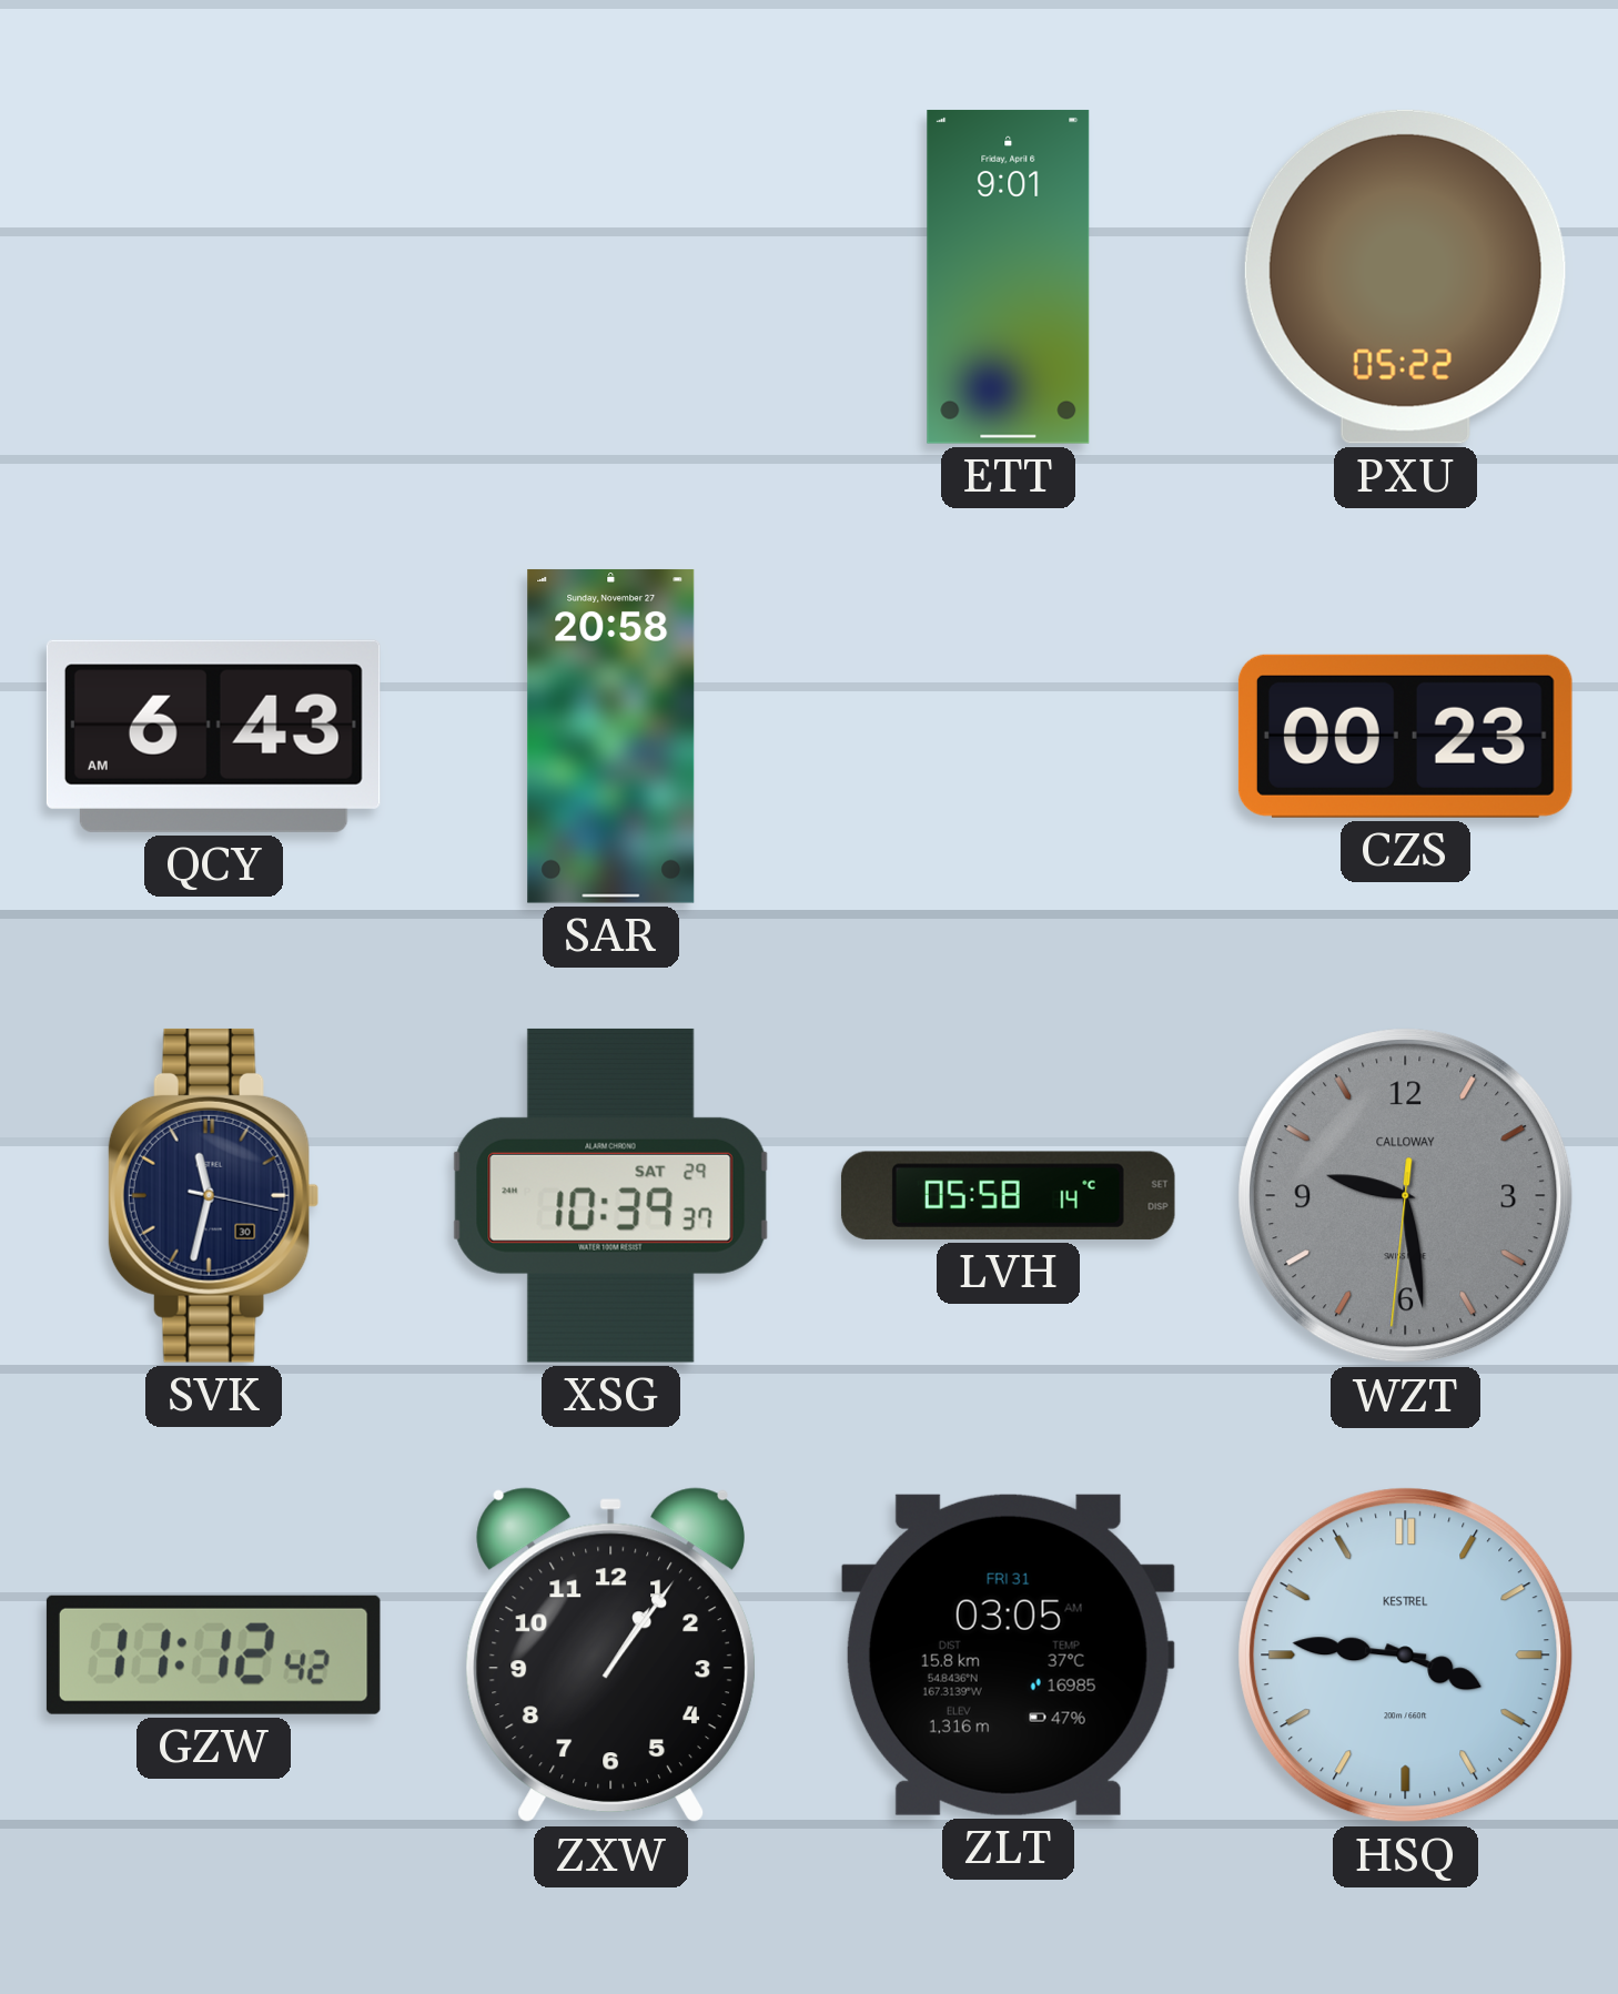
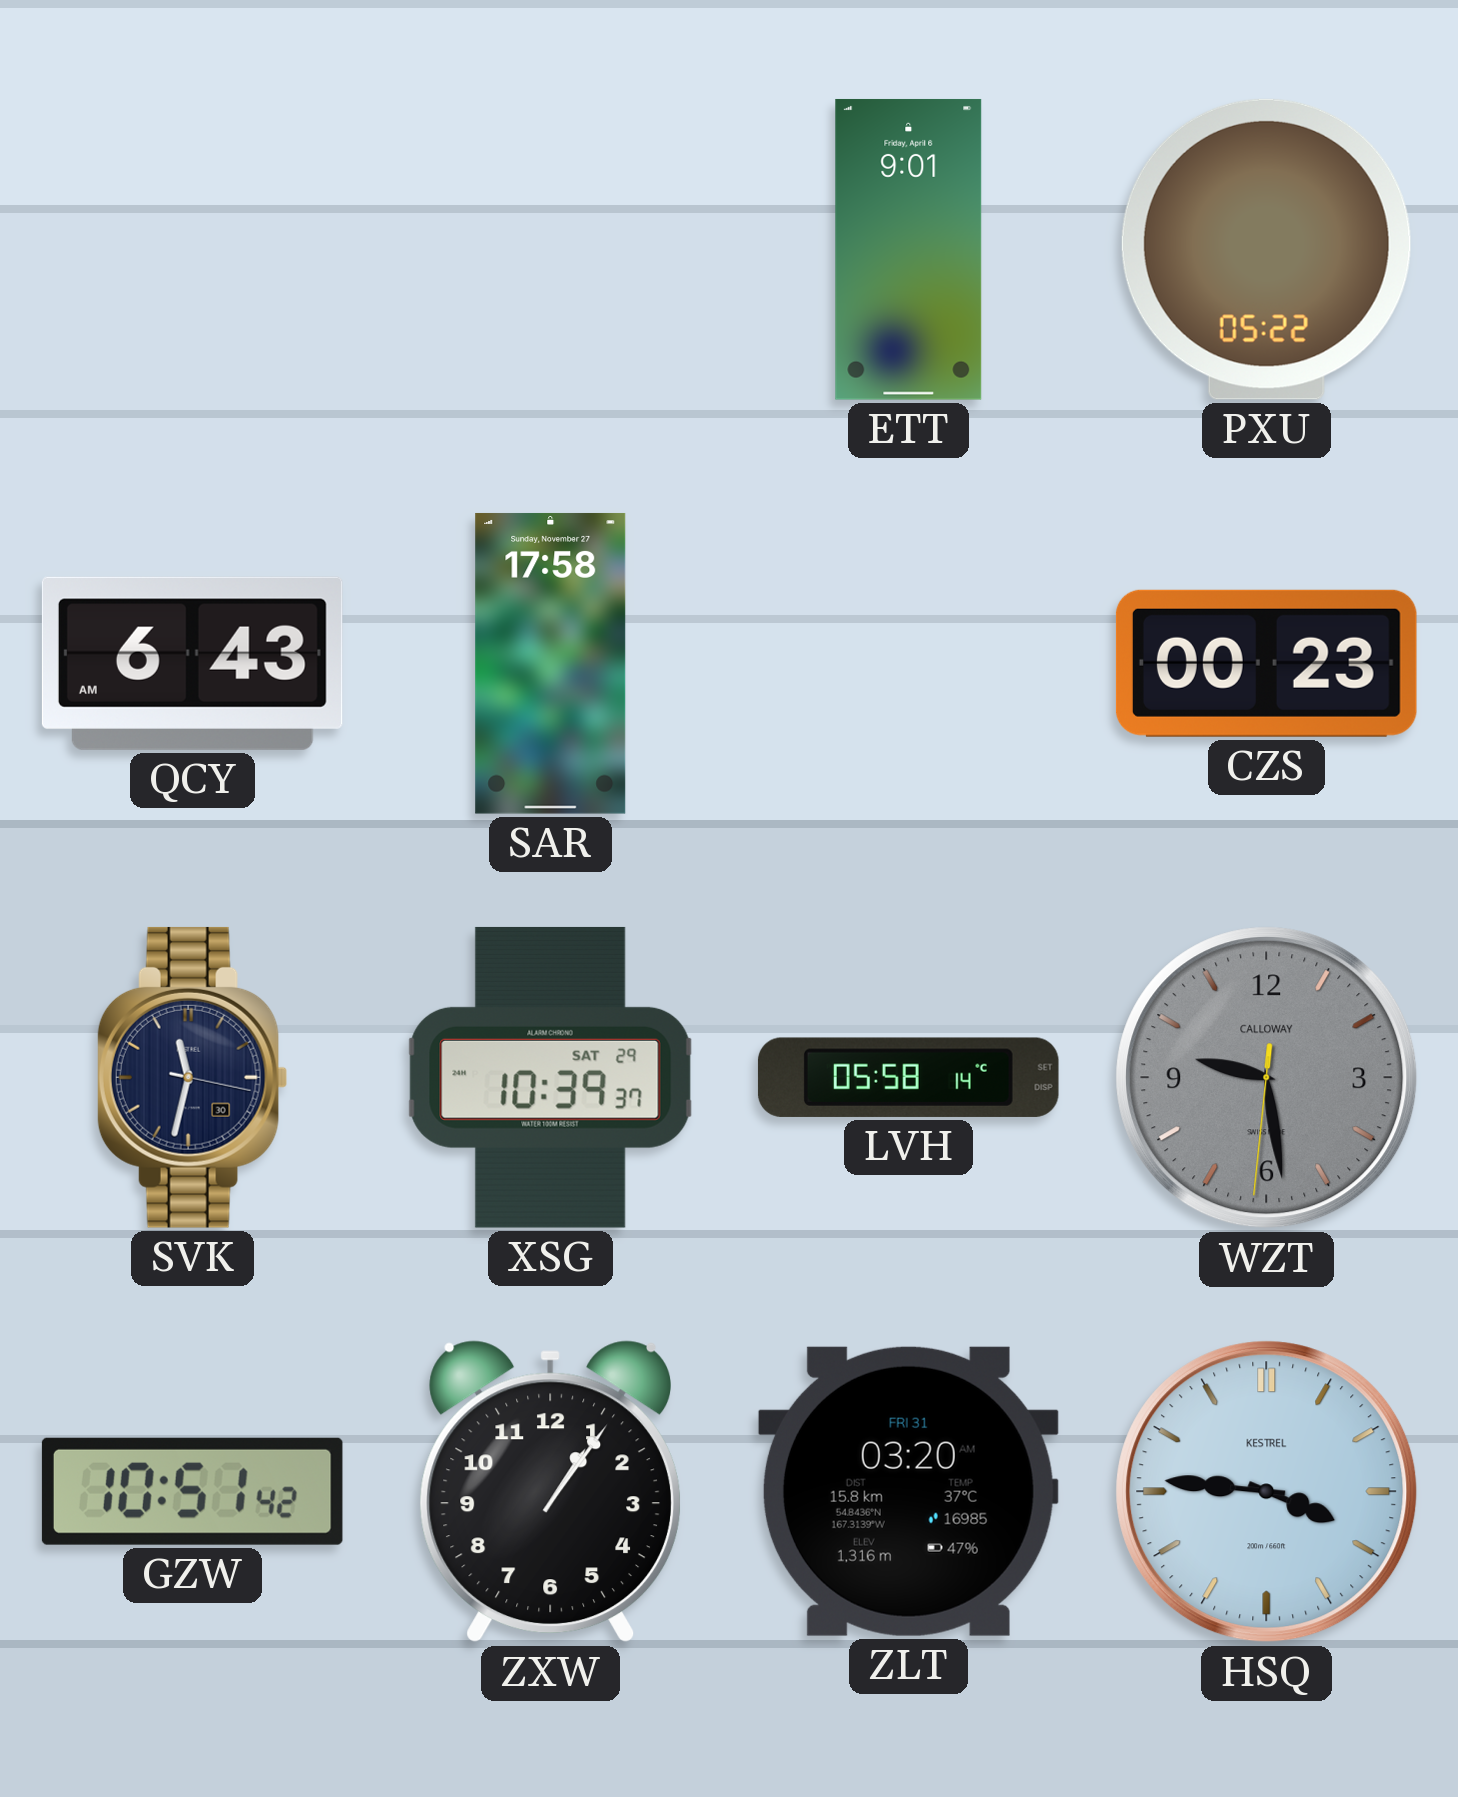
SAR: 20:58 -> 17:58 (551, 663)
GZW: 11:12 -> 10:51 (192, 1491)
ZLT: 03:05 -> 03:20 (908, 1491)
